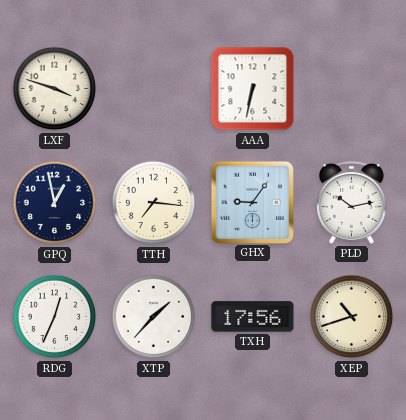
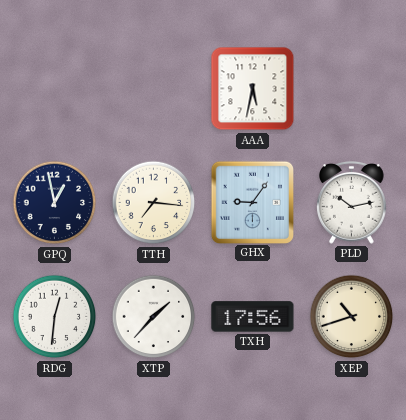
LXF: 3:48 -> none (55, 89)
AAA: 6:32 -> 5:32 (253, 89)
RDG: 12:34 -> 12:31 (55, 317)
